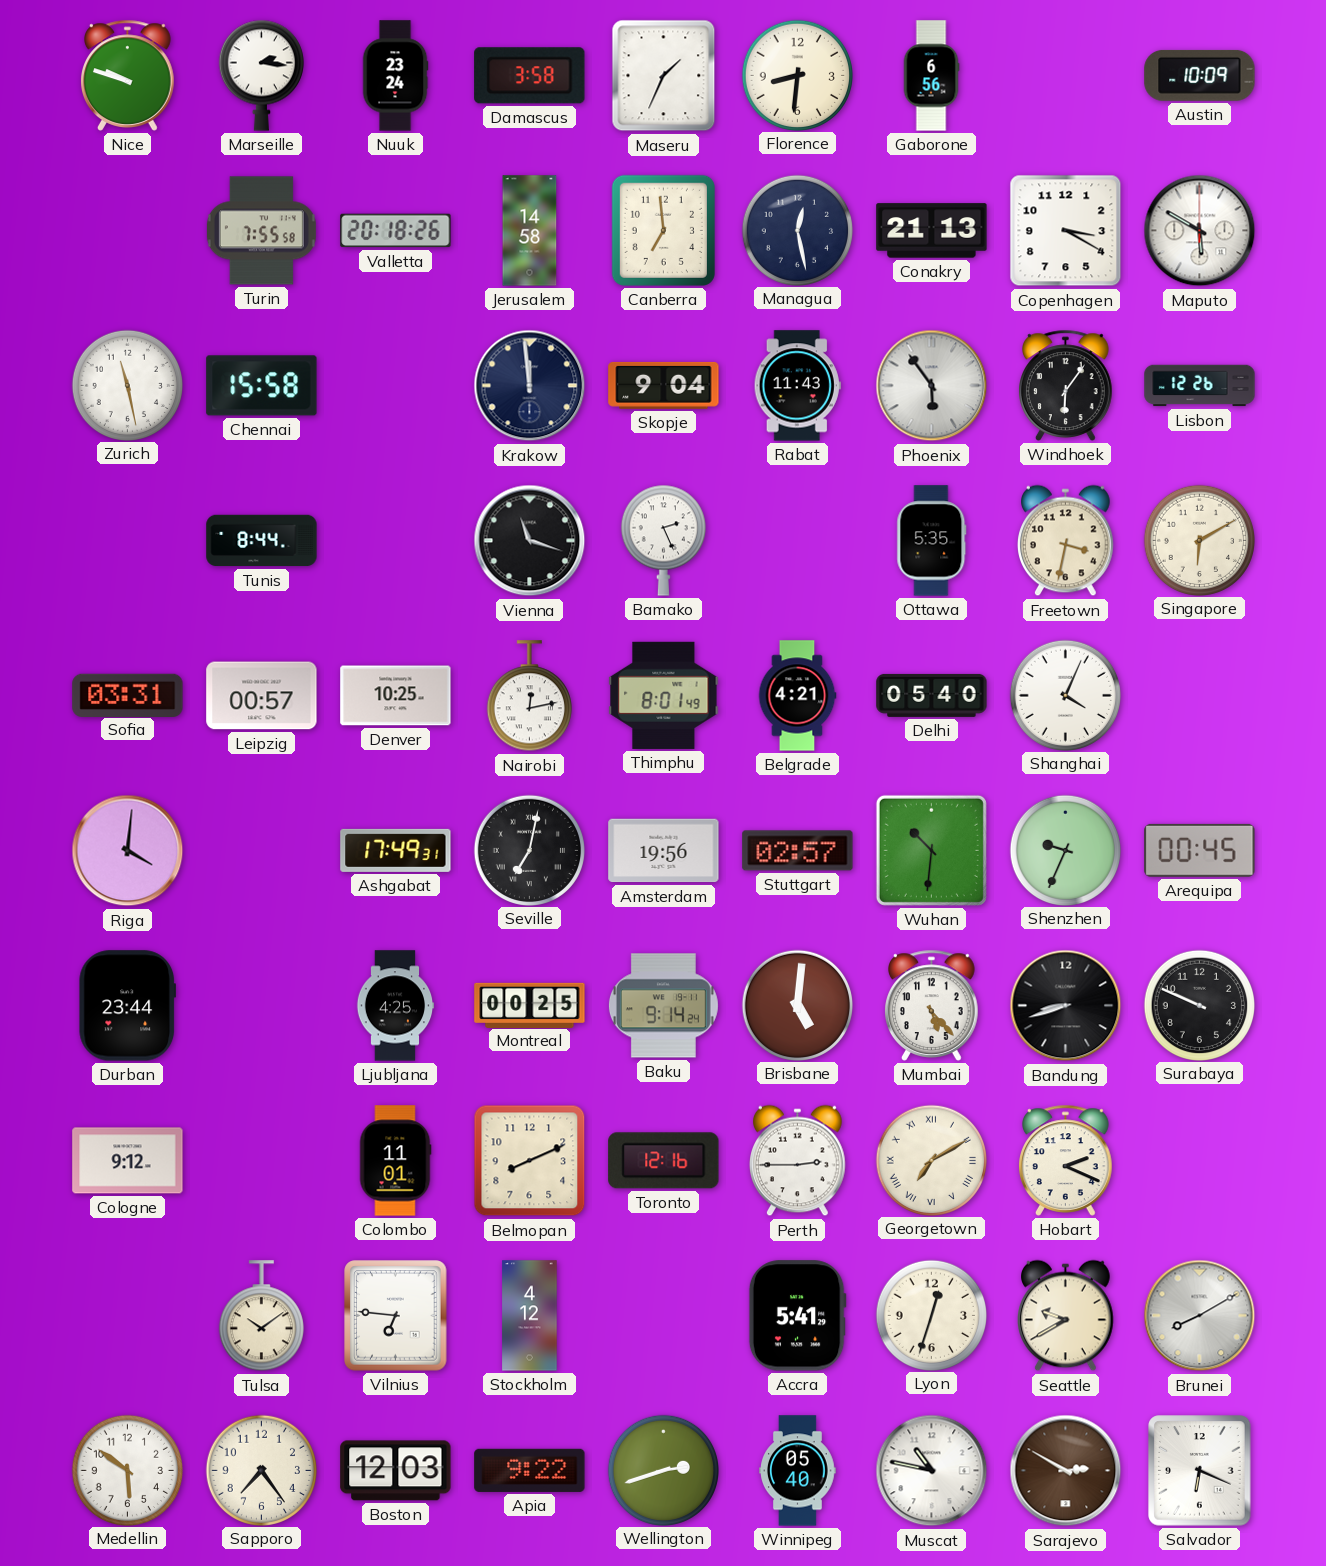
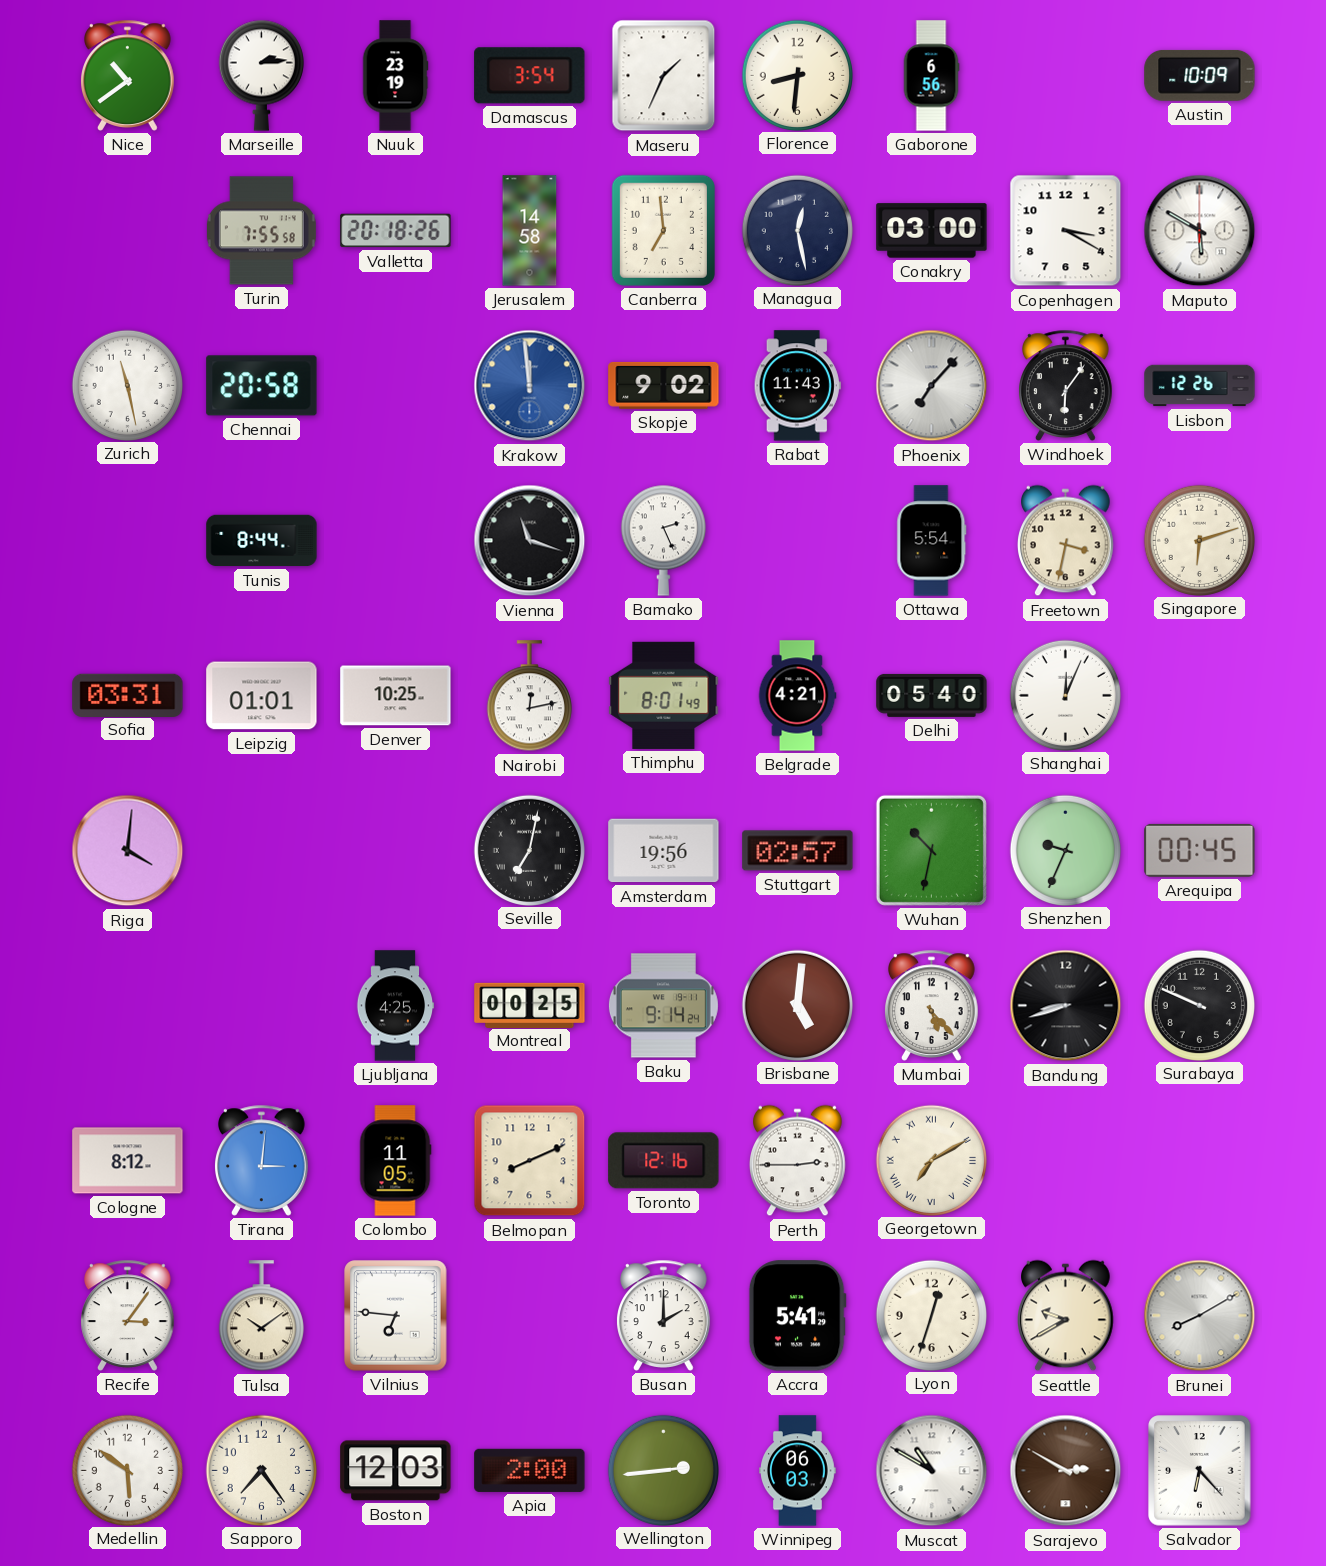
Nice: 9:48 -> 10:39 (128, 75)
Marseille: 2:16 -> 2:14 (261, 75)
Nuuk: 23:24 -> 23:19 (395, 76)
Damascus: 3:58 -> 3:54 (530, 76)
Conakry: 21:13 -> 03:00 (932, 231)
Chennai: 15:58 -> 20:58 (262, 386)
Krakow dial: navy -> blue (530, 386)
Skopje: 9:04 -> 9:02 (664, 385)
Phoenix: 5:54 -> 7:07 (932, 386)
Ottawa: 5:35 -> 5:54 (932, 541)
Singapore: 6:10 -> 6:12 (1199, 540)
Leipzig: 00:57 -> 01:01 (262, 696)
Shanghai: 4:04 -> 12:04 (1065, 695)
Ashgabat: 17:49 -> none (396, 850)
Wuhan: 10:31 -> 10:32 (931, 850)
Durban: 23:44 -> none (127, 1006)
Cologne: 9:12 -> 8:12 (128, 1161)
Tirana: none -> 3:01 (262, 1160)
Colombo: 11:01 -> 11:05 (395, 1161)
Hobart: 2:19 -> none (1066, 1160)
Recife: none -> 3:06 (128, 1315)
Stockholm: 4:12 -> none (530, 1316)
Busan: none -> 2:00 (664, 1315)
Apia: 9:22 -> 2:00 (530, 1470)
Wellington: 2:42 -> 2:44 (663, 1470)
Winnipeg: 05:40 -> 06:03 (798, 1471)
Muscat: 10:47 -> 10:50 (932, 1471)
Salvador: 6:19 -> 6:23 (1200, 1471)
